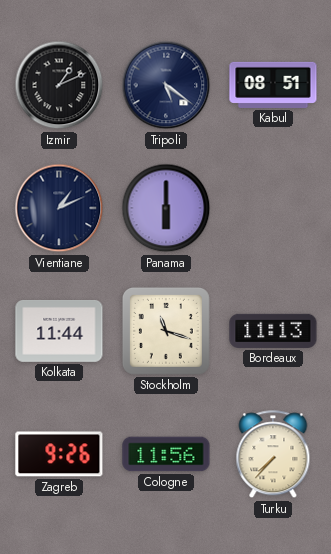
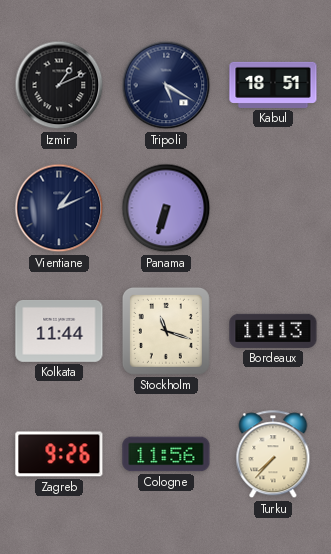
Tripoli: 5:21 -> 5:20 (166, 85)
Kabul: 08:51 -> 18:51 (273, 85)
Panama: 6:00 -> 6:33 (166, 208)
